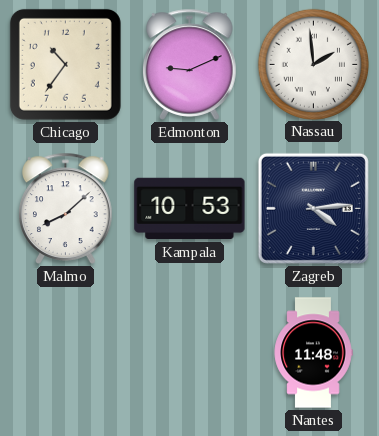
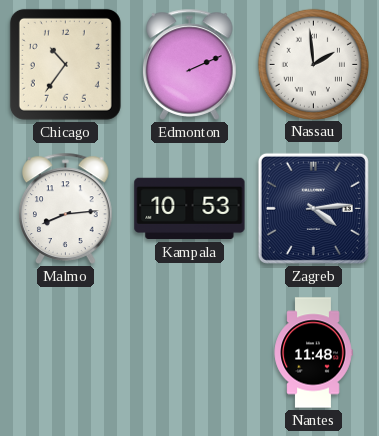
Edmonton: 9:11 -> 2:11 (190, 64)
Malmo: 8:08 -> 8:14 (66, 208)
